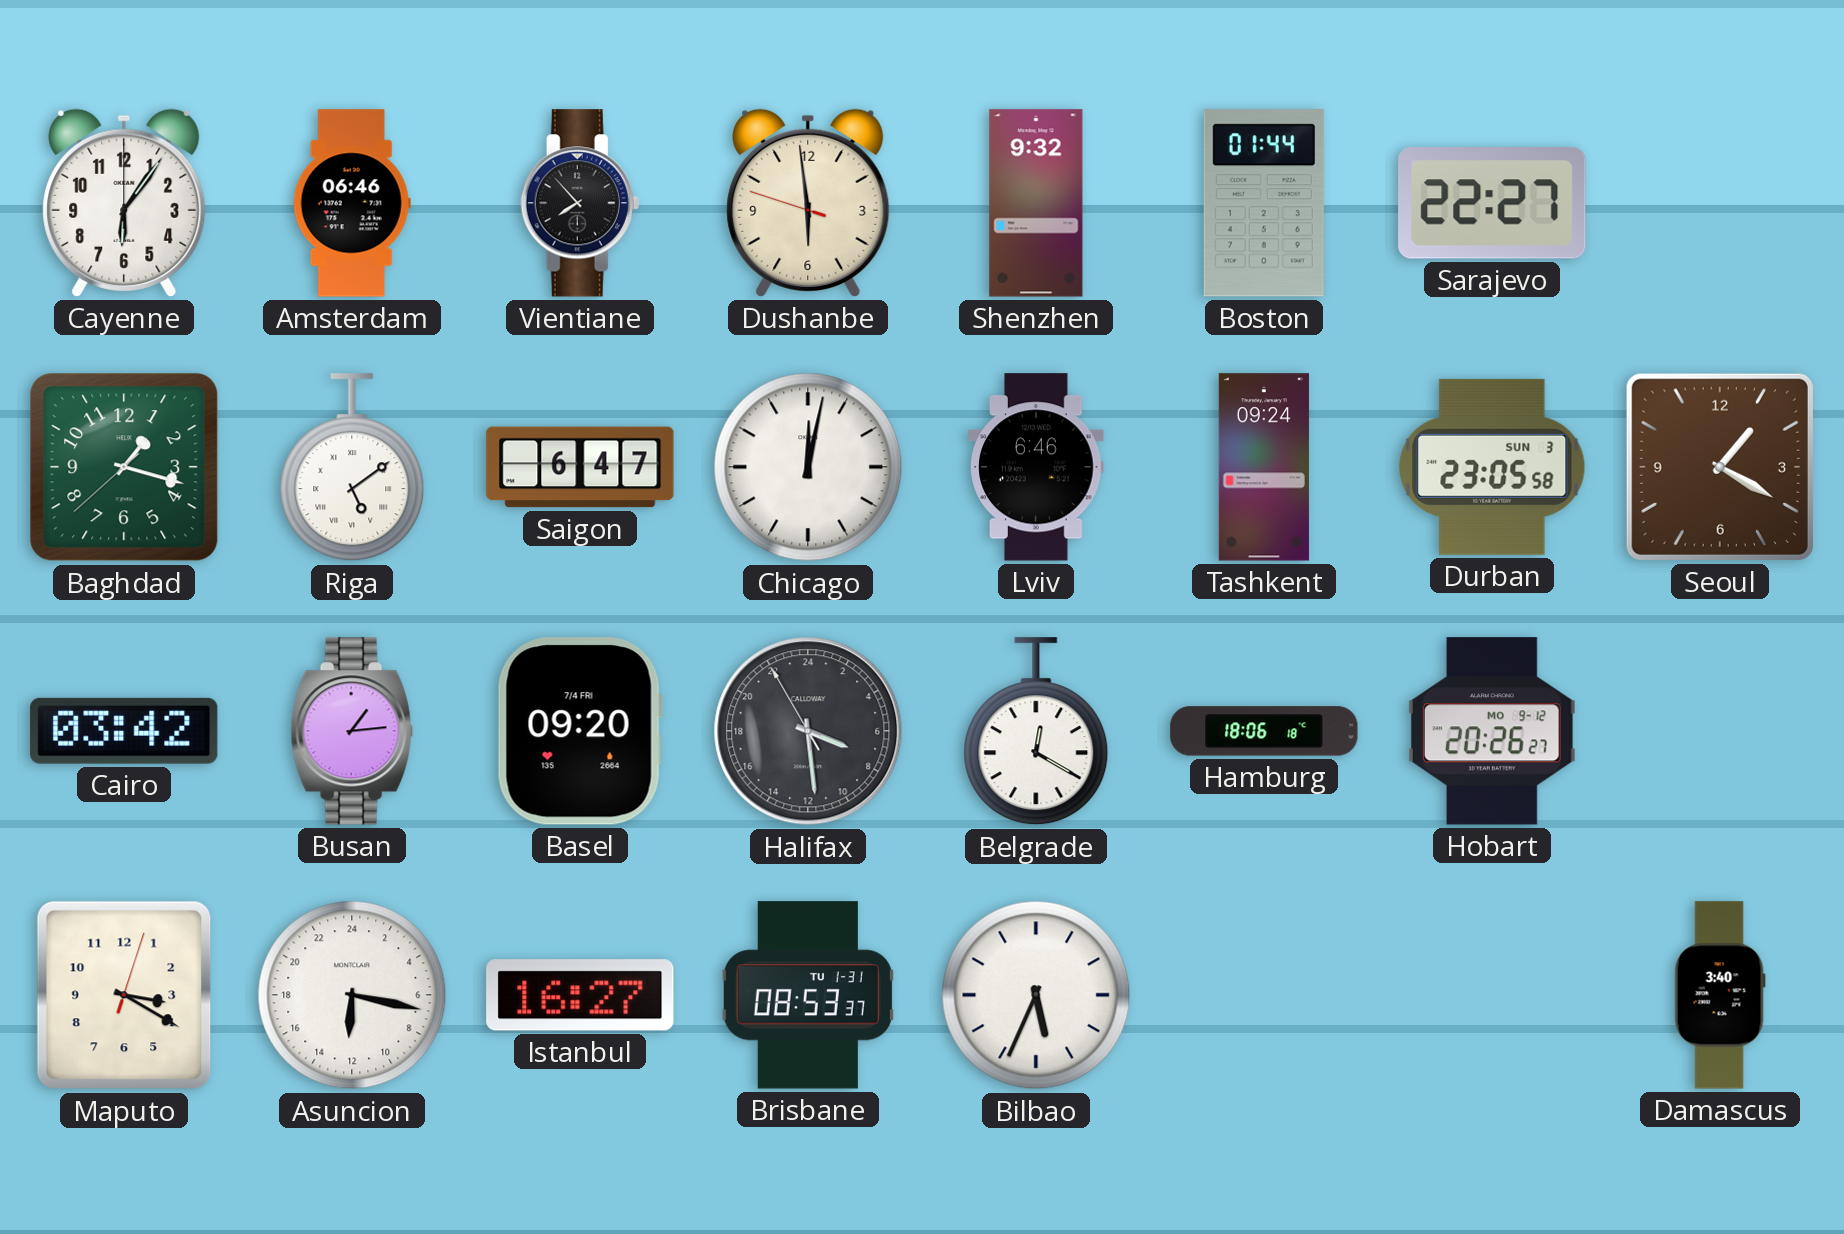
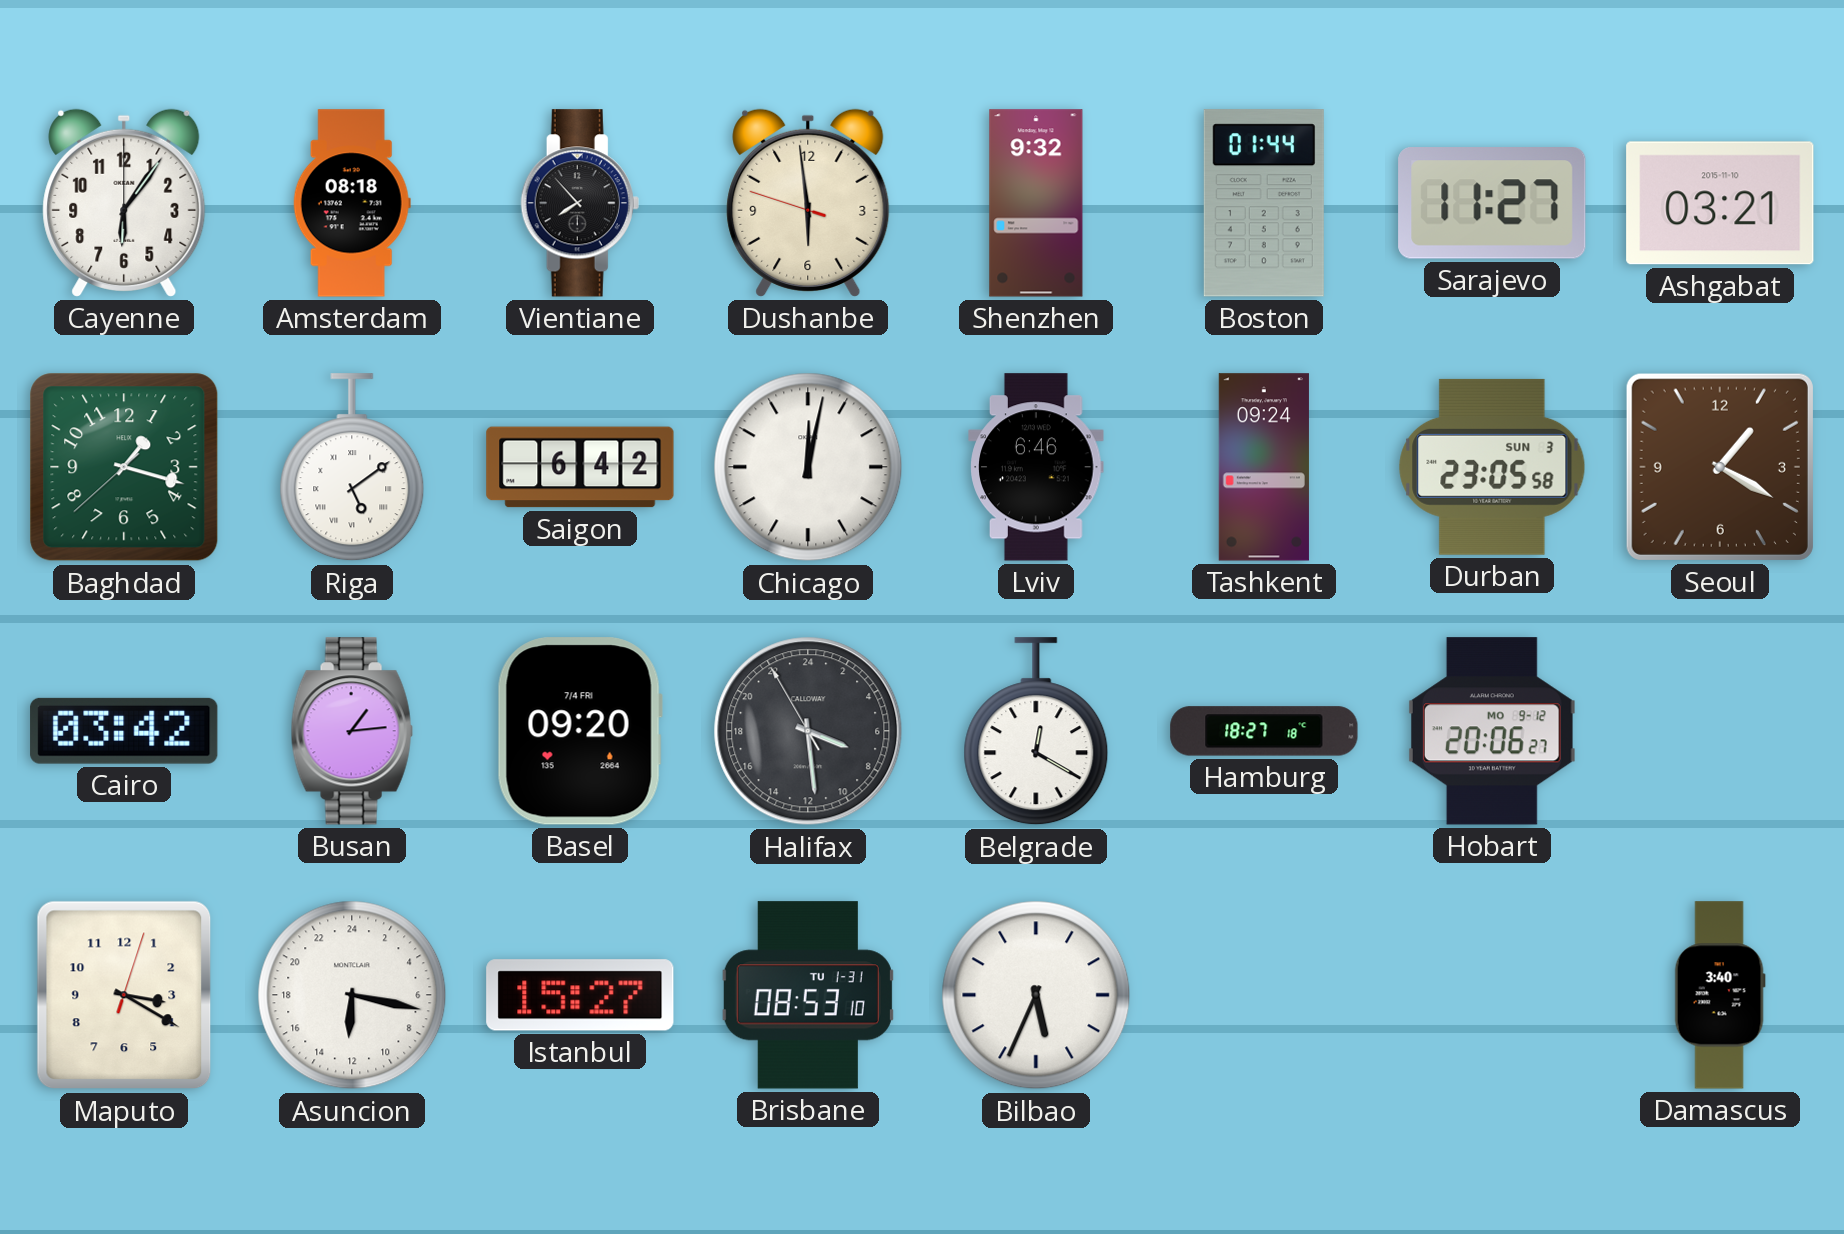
Amsterdam: 06:46 -> 08:18 (352, 203)
Sarajevo: 22:27 -> 11:27 (1492, 204)
Ashgabat: none -> 03:21 (1720, 203)
Saigon: 6:47 -> 6:42 (580, 467)
Hamburg: 18:06 -> 18:27 (1264, 731)
Hobart: 20:26 -> 20:06 (1492, 731)
Istanbul: 16:27 -> 15:27 (580, 995)
Brisbane: 08:53:37 -> 08:53:10 (808, 995)
